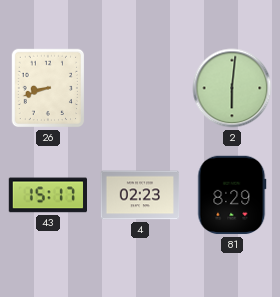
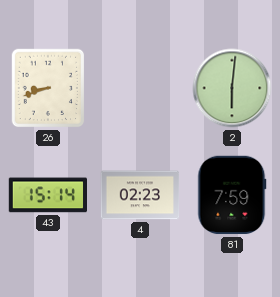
43: 15:17 -> 15:14 (47, 195)
81: 8:29 -> 7:59 (232, 195)
